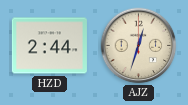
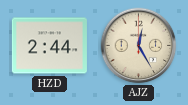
AJZ: 12:33 -> 12:25 (139, 46)
